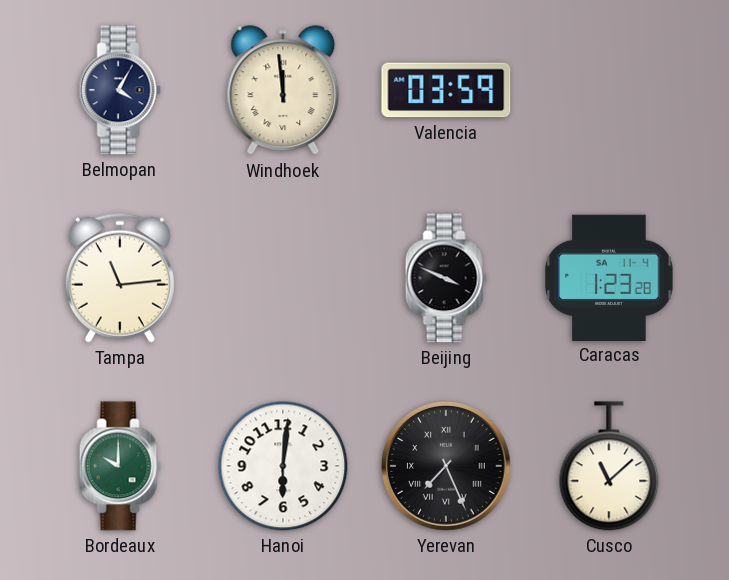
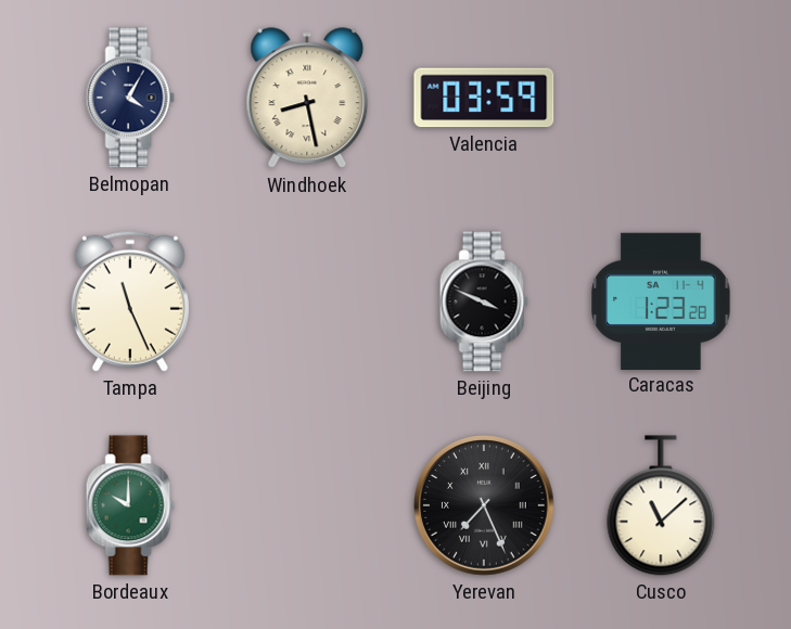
Windhoek: 11:59 -> 8:28 (307, 99)
Tampa: 11:14 -> 11:26 (130, 301)
Hanoi: 6:01 -> none (283, 466)
